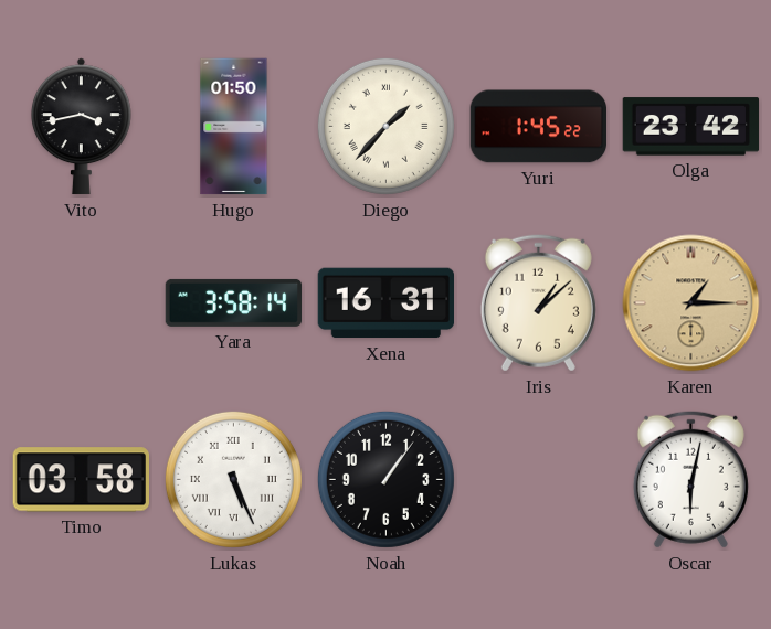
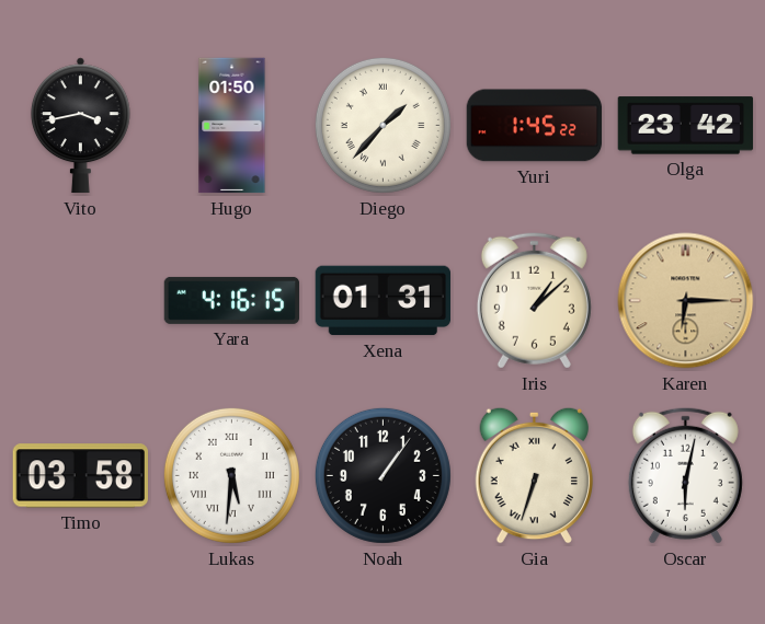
Yara: 3:58 -> 4:16 (232, 300)
Xena: 16:31 -> 01:31 (382, 301)
Karen: 1:15 -> 6:15 (686, 301)
Lukas: 5:26 -> 5:31 (231, 475)
Gia: none -> 6:33 (534, 475)
